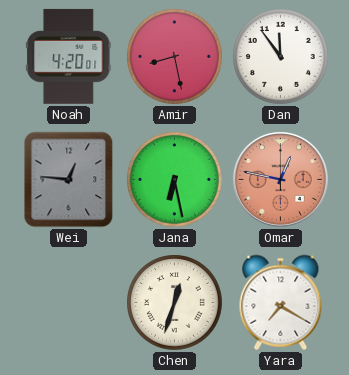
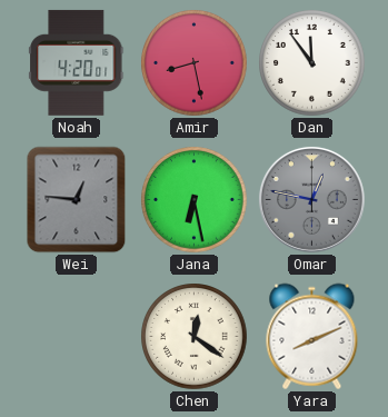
Omar dial: salmon -> grey (311, 199)
Chen: 12:33 -> 12:21 (195, 337)
Yara: 7:20 -> 8:11 (312, 337)
